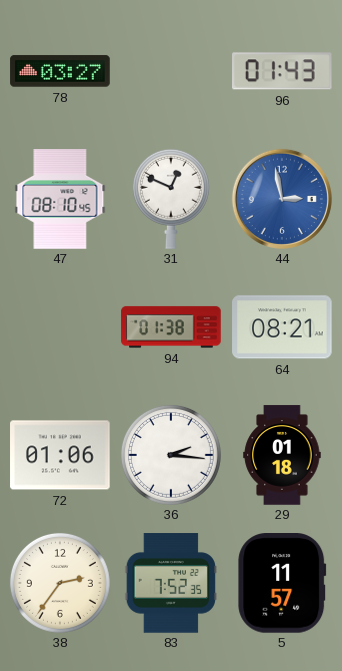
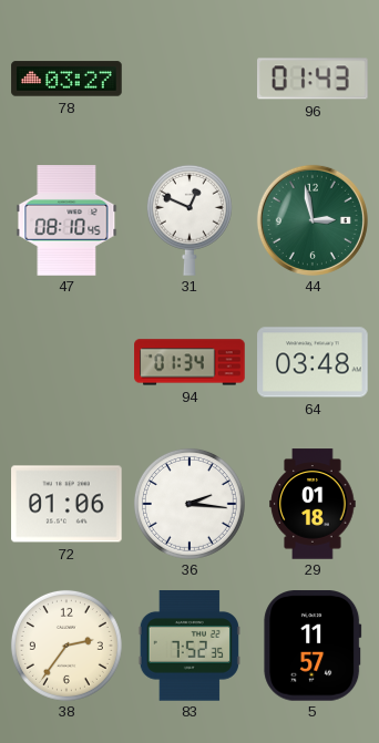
44 dial: blue -> green (313, 220)
94: 01:38 -> 01:34 (189, 362)
64: 08:21 -> 03:48 (313, 362)
